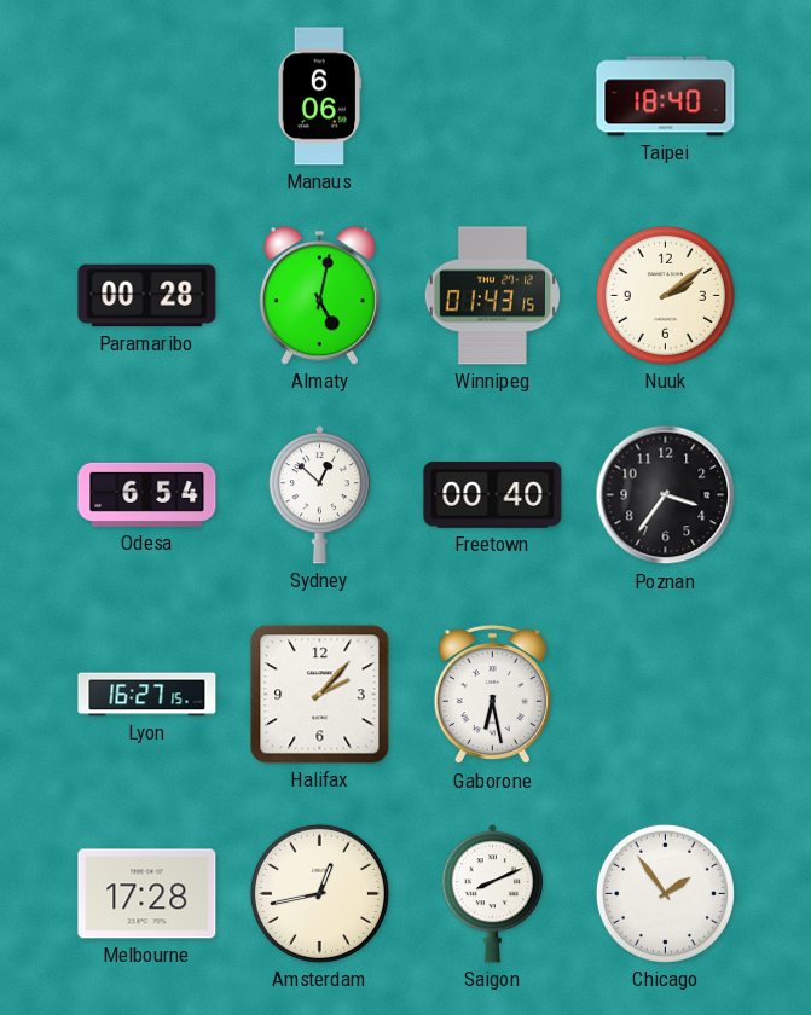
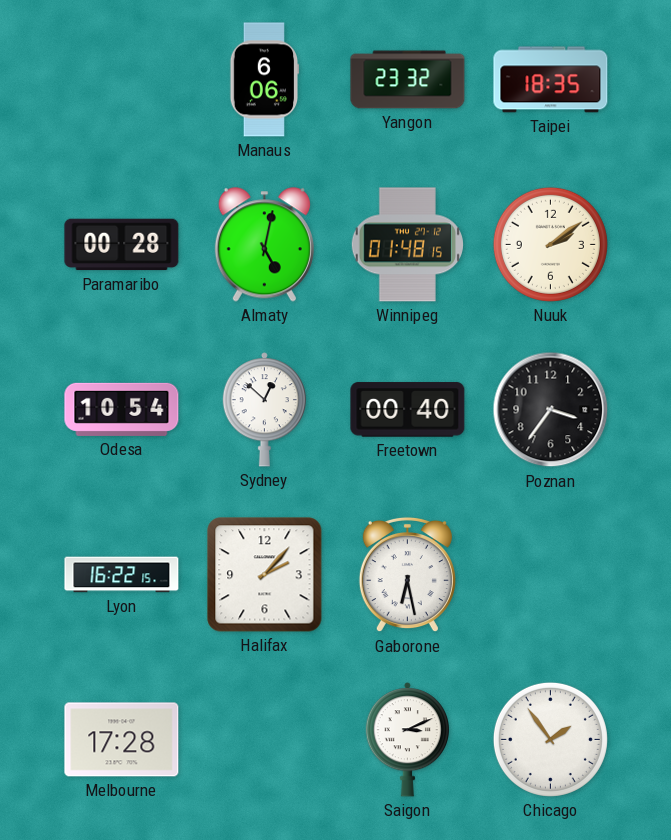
Yangon: none -> 23:32 (408, 80)
Taipei: 18:40 -> 18:35 (551, 80)
Winnipeg: 01:43 -> 01:48 (407, 245)
Odesa: 6:54 -> 10:54 (122, 409)
Lyon: 16:27 -> 16:22 (122, 575)
Amsterdam: 12:43 -> none (319, 893)
Saigon: 8:11 -> 3:11 (407, 740)
